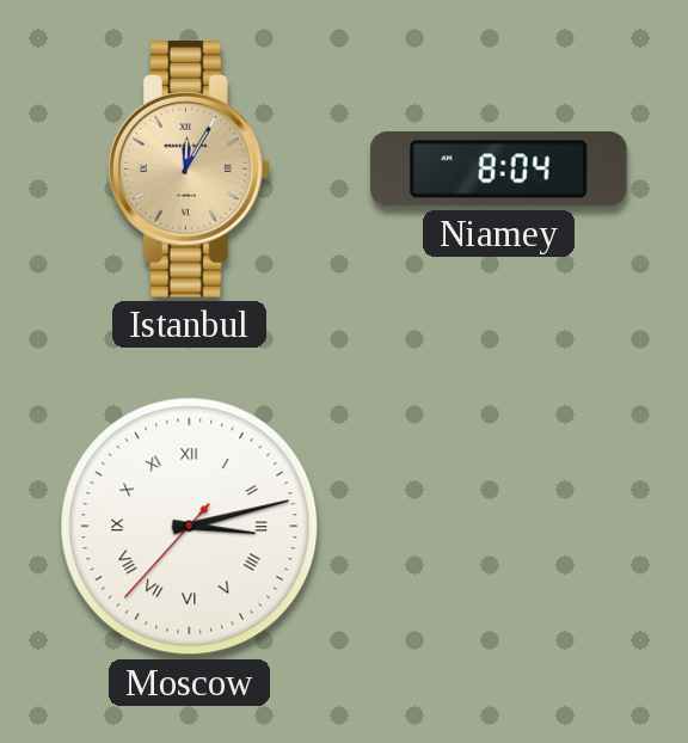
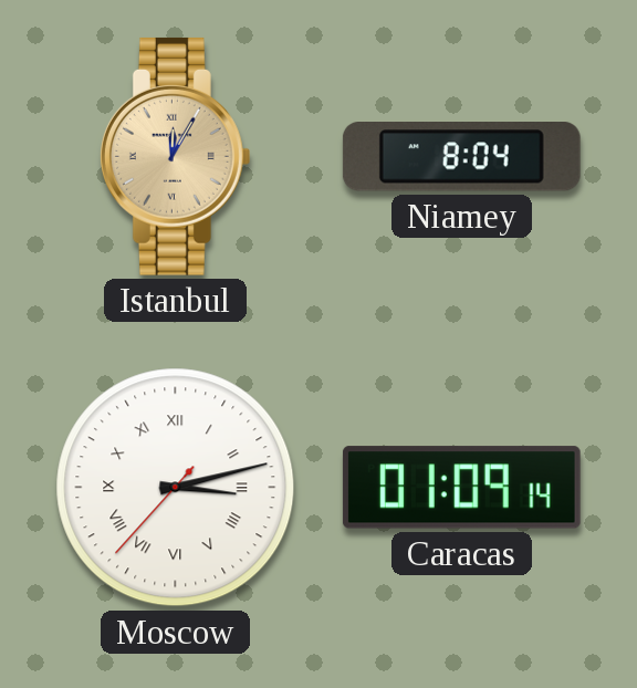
Caracas: none -> 01:09 (461, 488)
